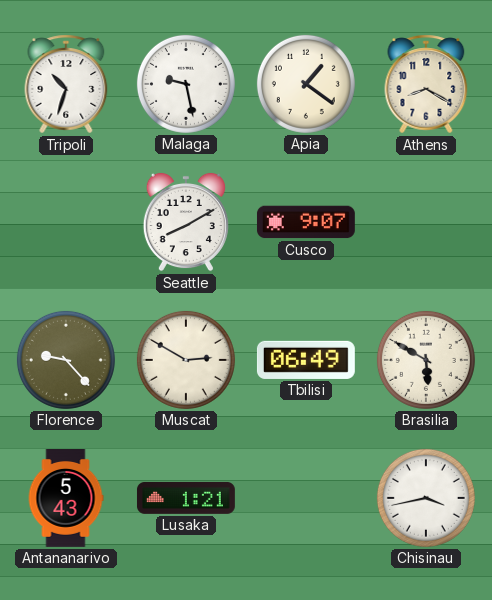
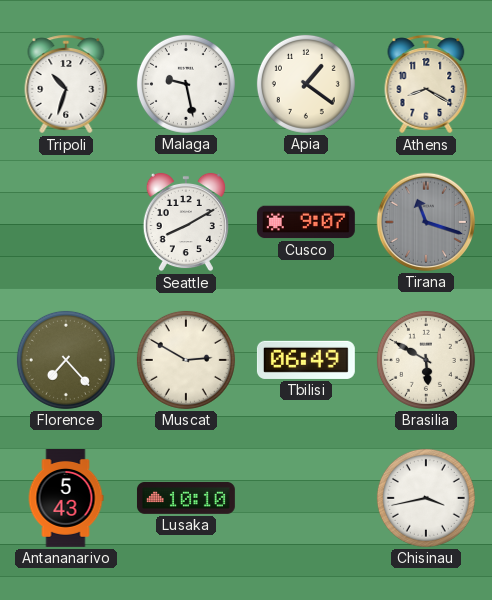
Tirana: none -> 11:18 (426, 222)
Florence: 9:23 -> 7:23 (66, 360)
Lusaka: 1:21 -> 10:10 (186, 498)
